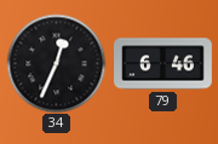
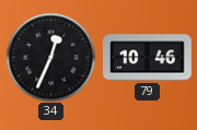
79: 6:46 -> 10:46 (148, 58)
